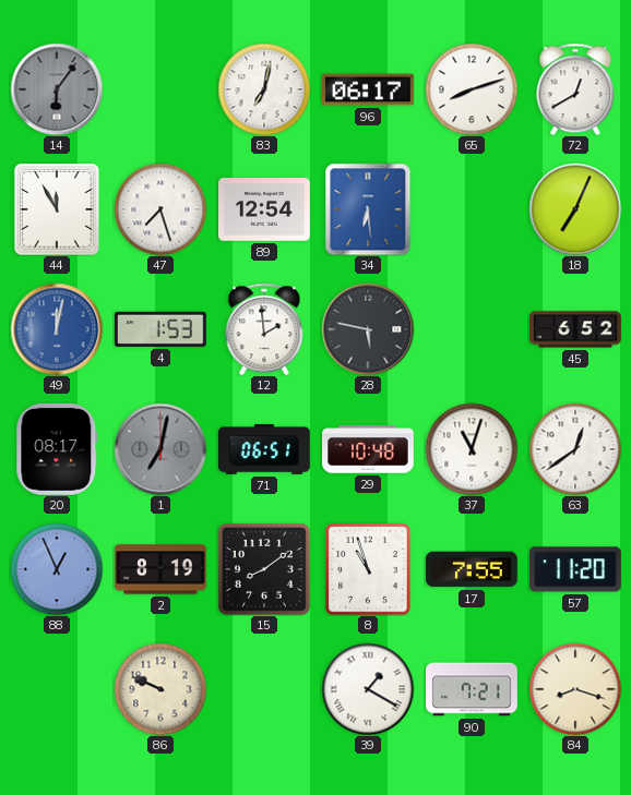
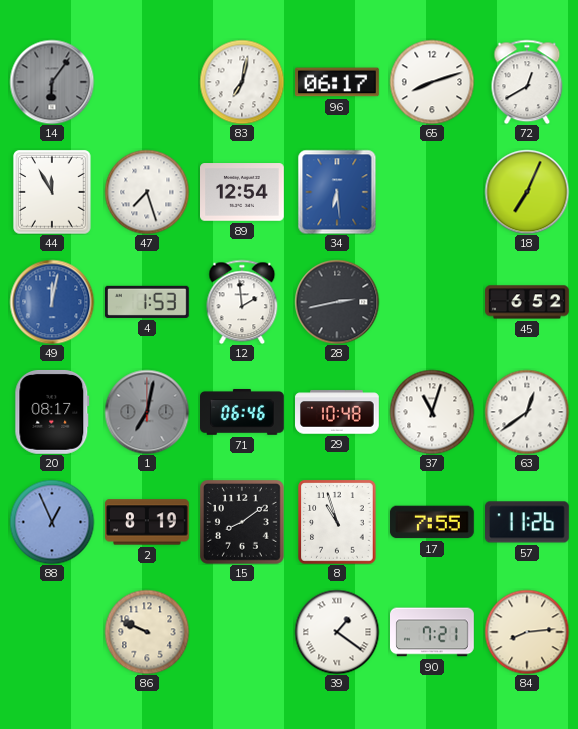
28: 5:47 -> 2:43 (337, 302)
71: 06:51 -> 06:46 (243, 412)
57: 11:20 -> 11:26 (528, 522)
39: 1:20 -> 1:21 (337, 632)
84: 8:18 -> 8:14 (527, 632)
